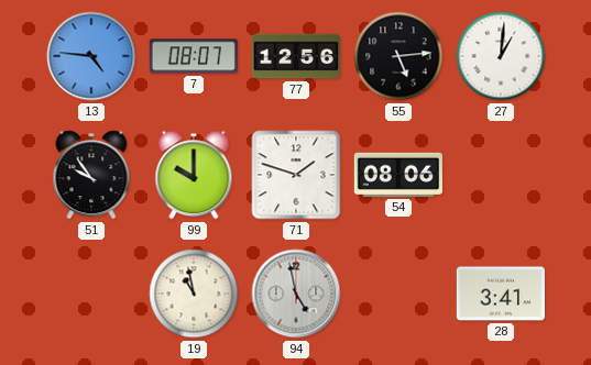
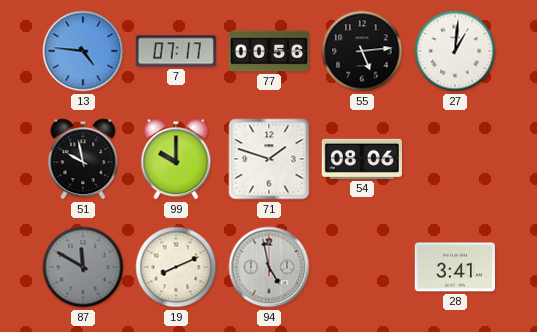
7: 08:07 -> 07:17 (176, 51)
77: 12:56 -> 00:56 (268, 51)
51: 9:54 -> 9:58 (83, 159)
87: none -> 11:50 (83, 267)
19: 10:58 -> 8:11 (176, 267)
